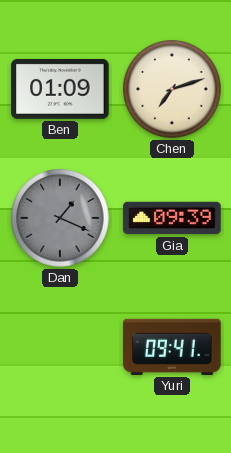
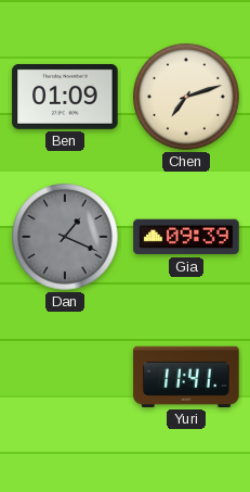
Yuri: 09:41 -> 11:41 (186, 377)
